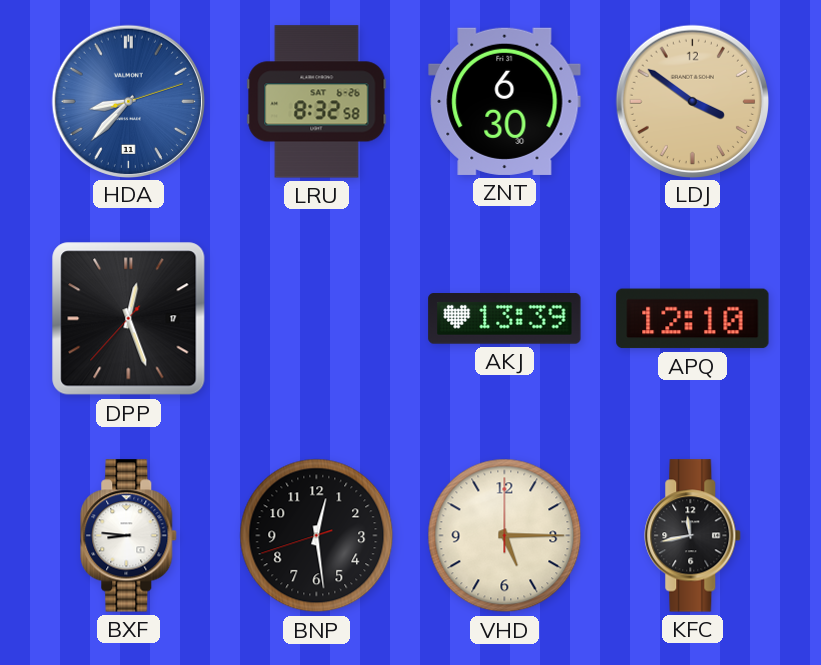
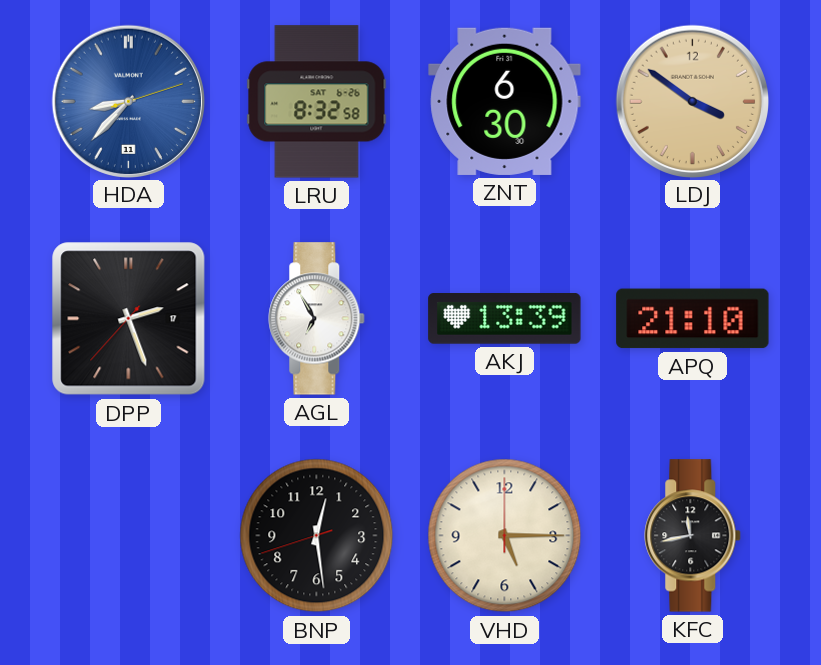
DPP: 12:26 -> 2:26 (129, 319)
AGL: none -> 6:55 (317, 319)
APQ: 12:10 -> 21:10 (693, 319)
BXF: 8:46 -> none (129, 536)
